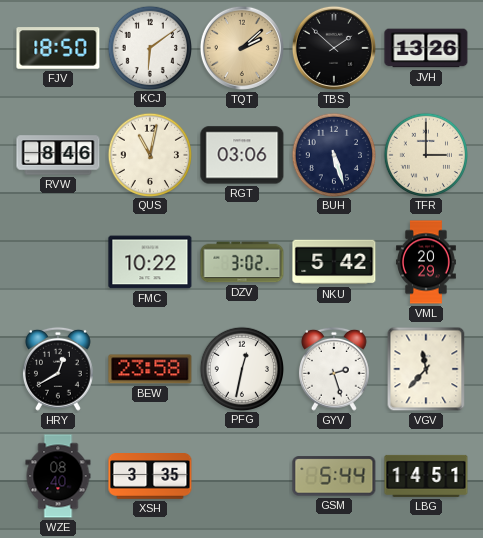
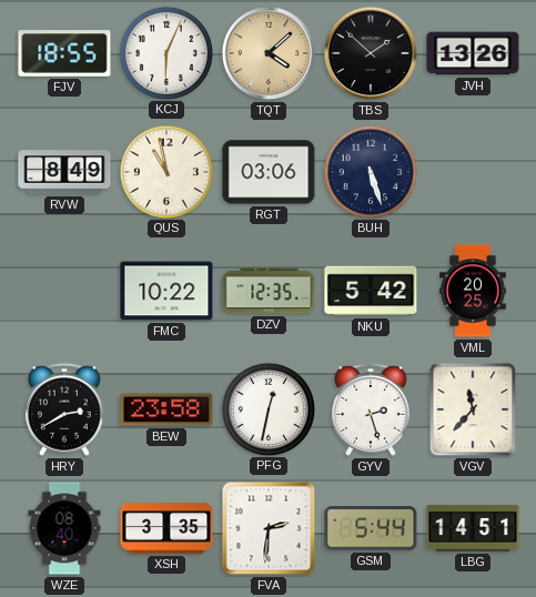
FJV: 18:50 -> 18:55 (64, 53)
KCJ: 6:09 -> 6:04 (165, 52)
TQT: 2:08 -> 4:08 (269, 53)
RVW: 8:46 -> 8:49 (64, 172)
QUS: 11:02 -> 10:58 (165, 171)
TFR: 3:00 -> none (425, 154)
DZV: 3:02 -> 12:35 (269, 291)
VML: 20:29 -> 20:25 (474, 291)
HRY: 12:40 -> 2:40 (64, 409)
FVA: none -> 2:31 (269, 528)
